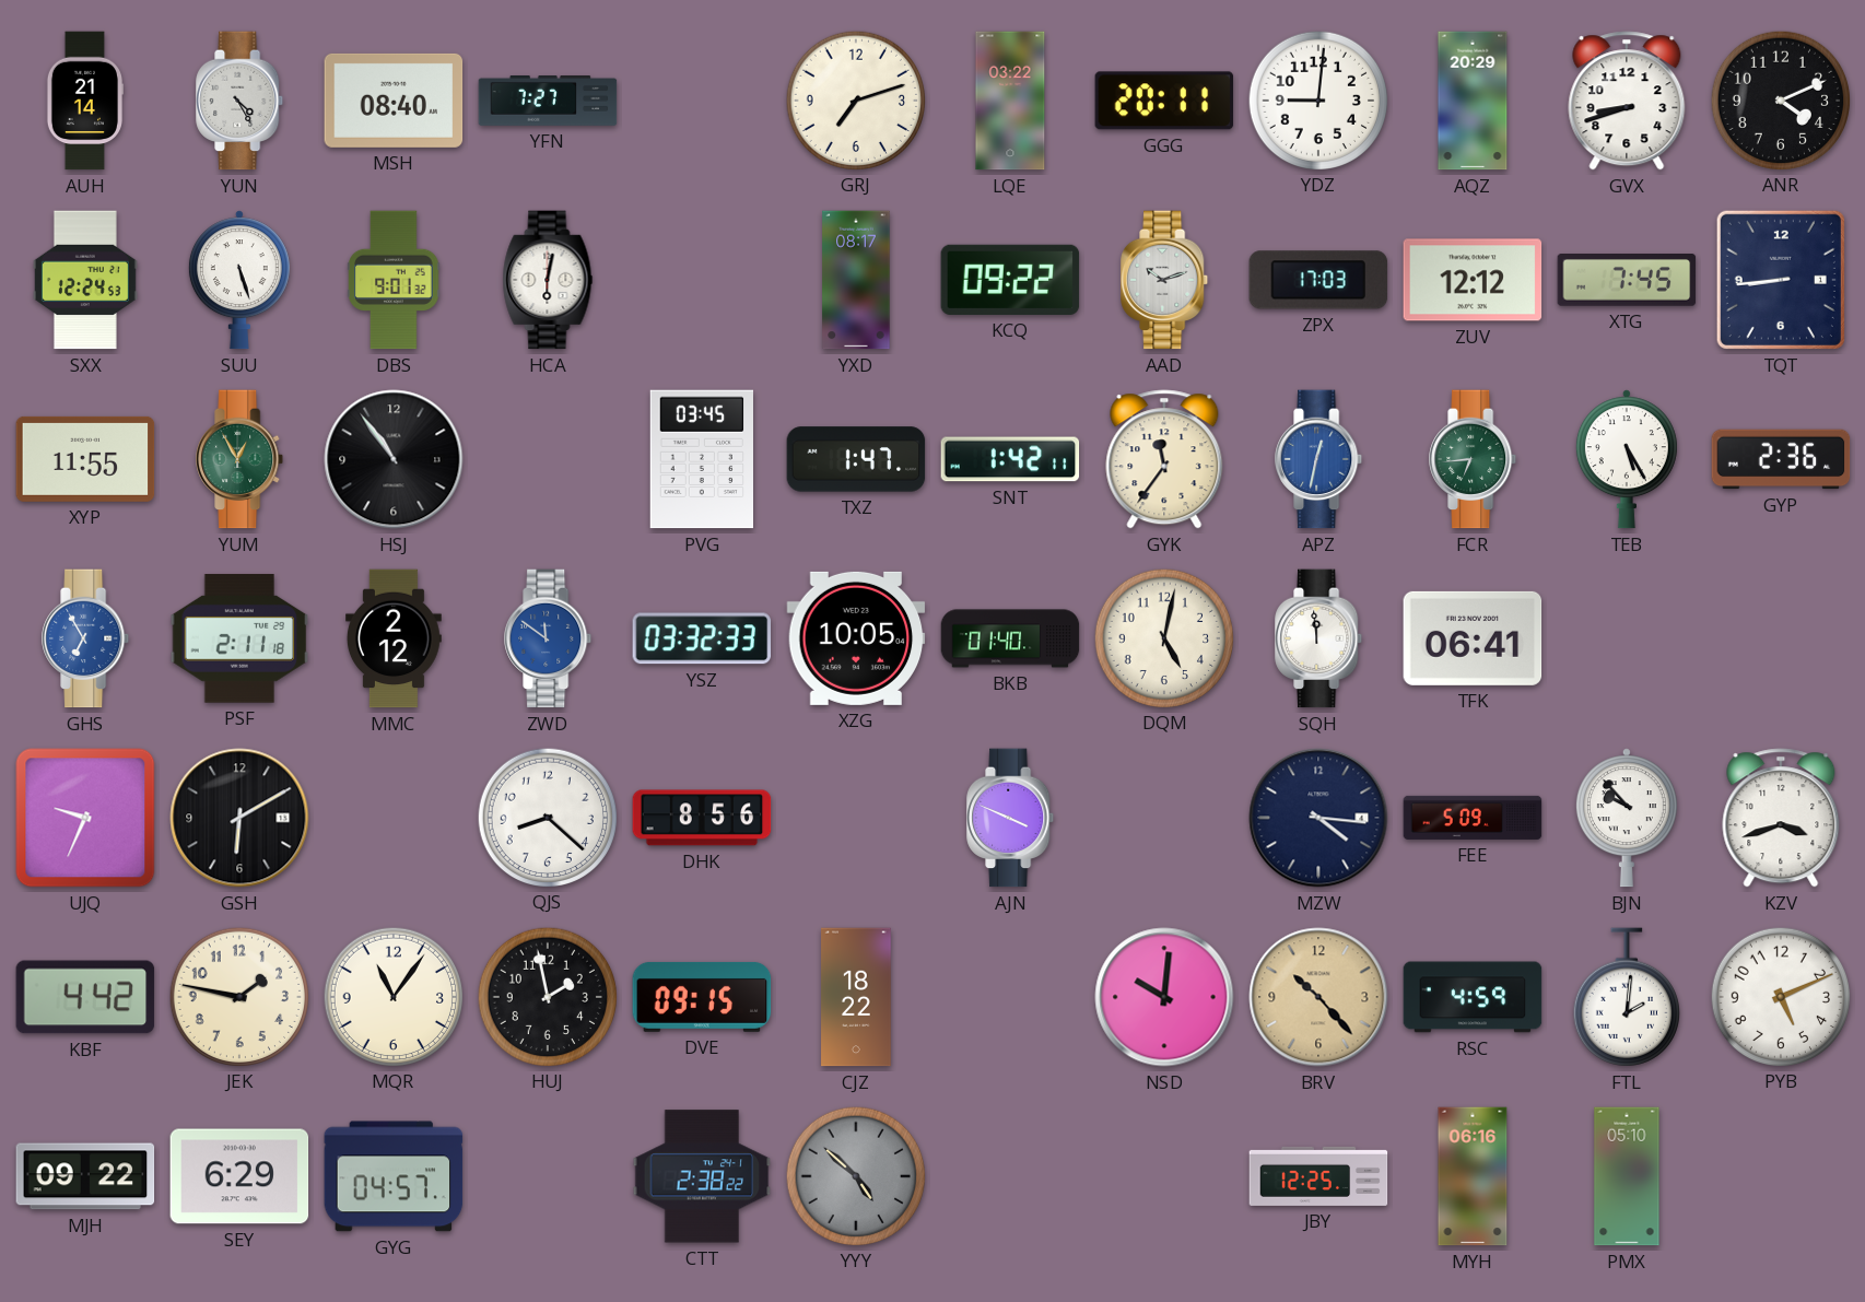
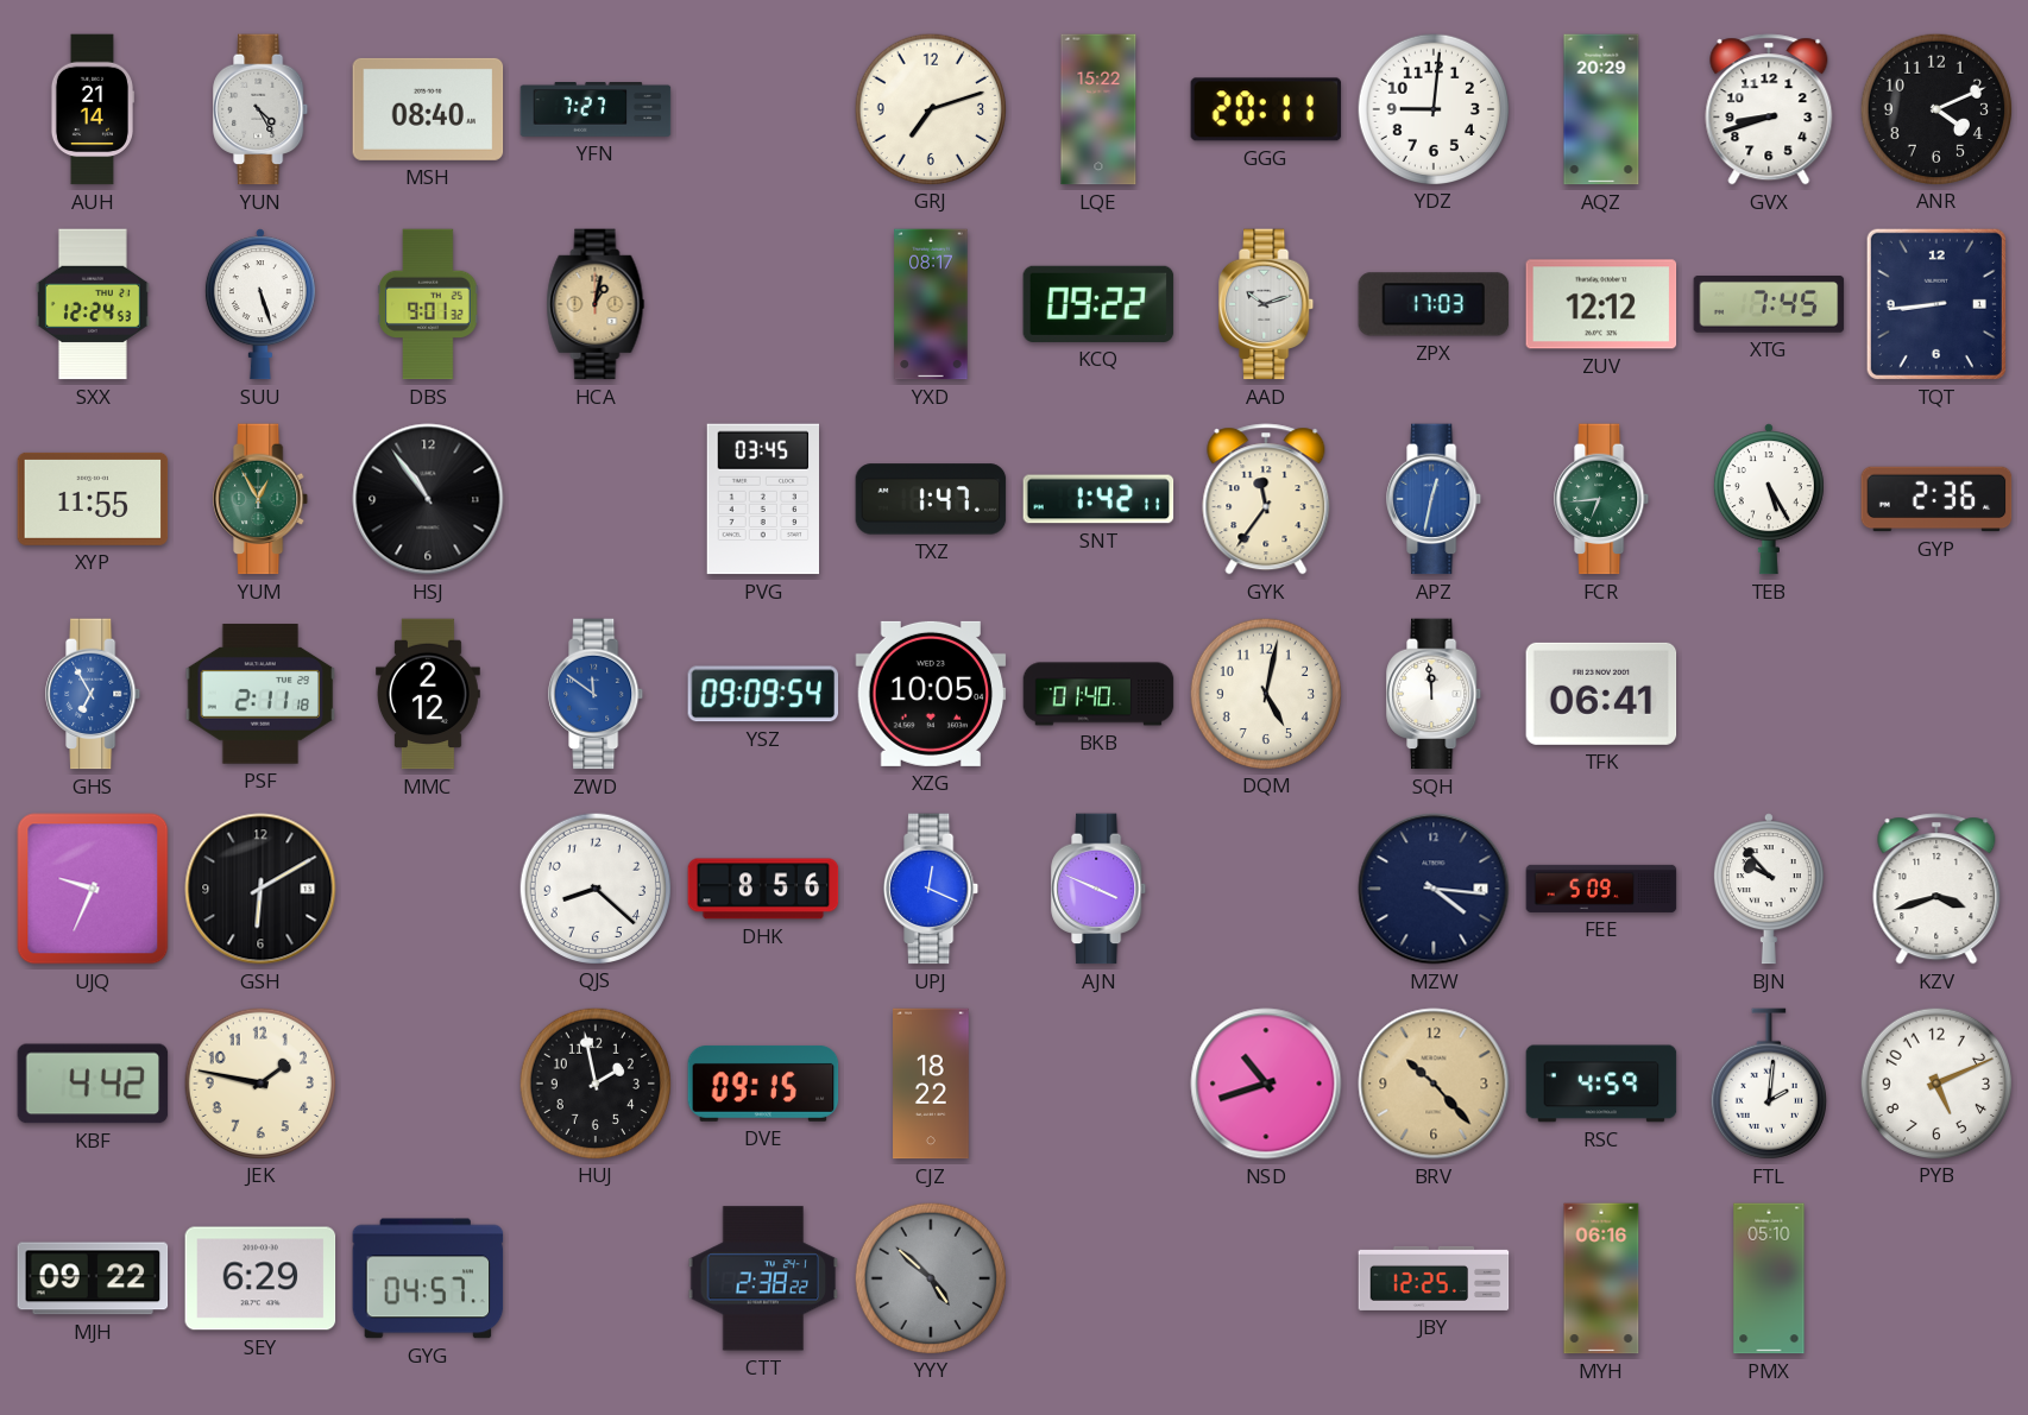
LQE: 03:22 -> 15:22 (1098, 109)
HCA: 6:02 -> 1:02 (596, 304)
HCA dial: white -> champagne (596, 304)
YSZ: 03:32 -> 09:09 (763, 694)
UPJ: none -> 12:19 (932, 889)
MQR: 11:06 -> none (392, 996)
NSD: 10:01 -> 10:42 (1266, 1084)
